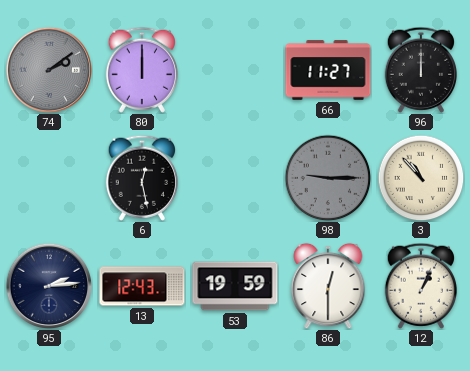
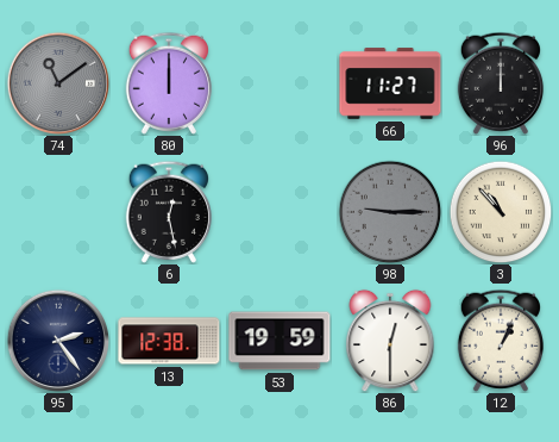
74: 2:09 -> 11:09 (58, 83)
95: 2:14 -> 2:24 (58, 341)
13: 12:43 -> 12:38 (169, 341)
